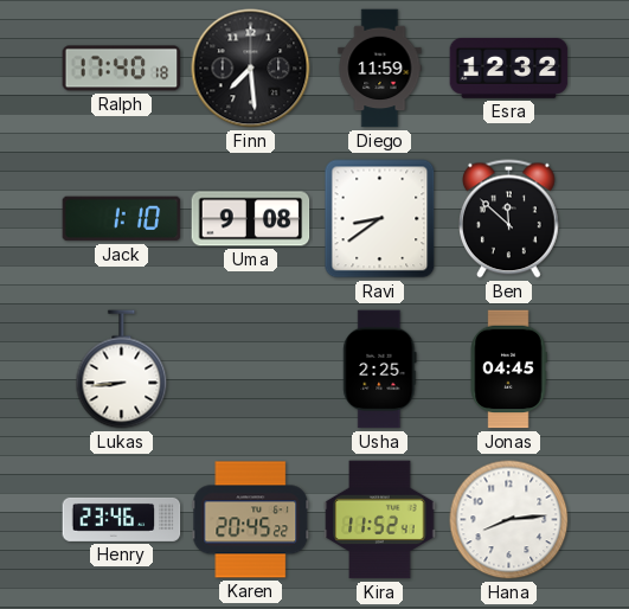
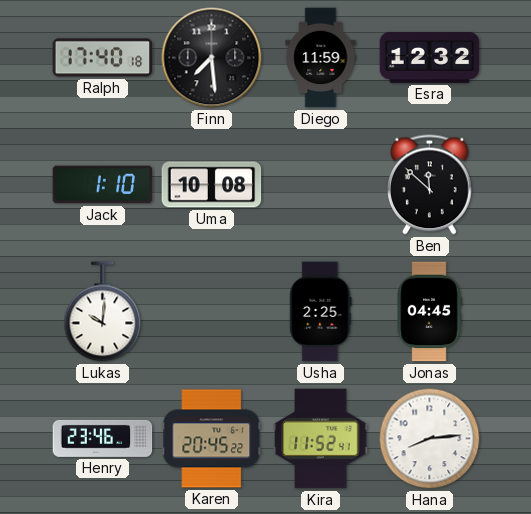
Uma: 9:08 -> 10:08 (212, 185)
Ravi: 8:39 -> none (380, 219)
Lukas: 8:44 -> 10:01 (103, 312)
